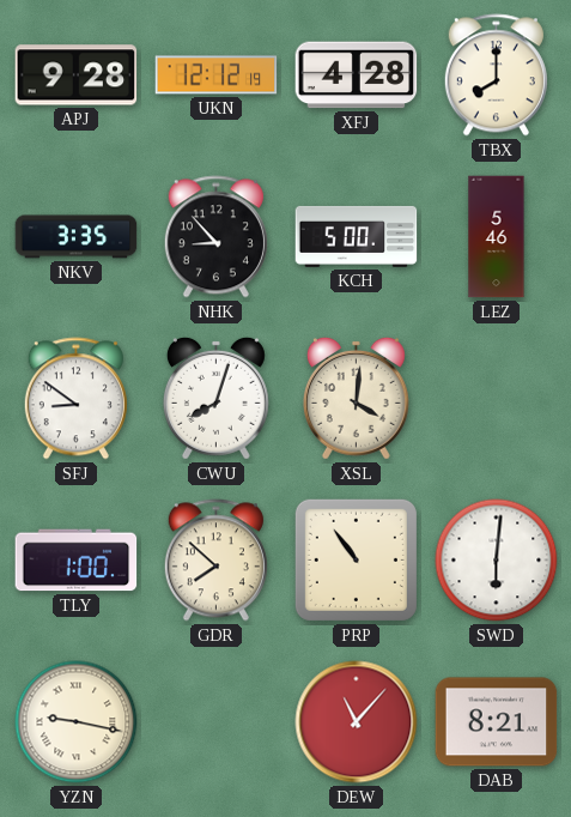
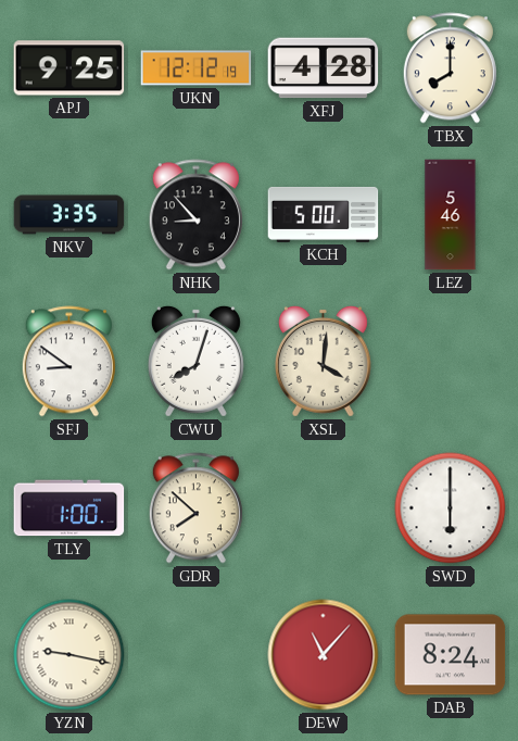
APJ: 9:28 -> 9:25 (70, 68)
PRP: 10:54 -> none (356, 559)
SWD: 6:01 -> 6:00 (451, 508)
DAB: 8:21 -> 8:24 (451, 655)
